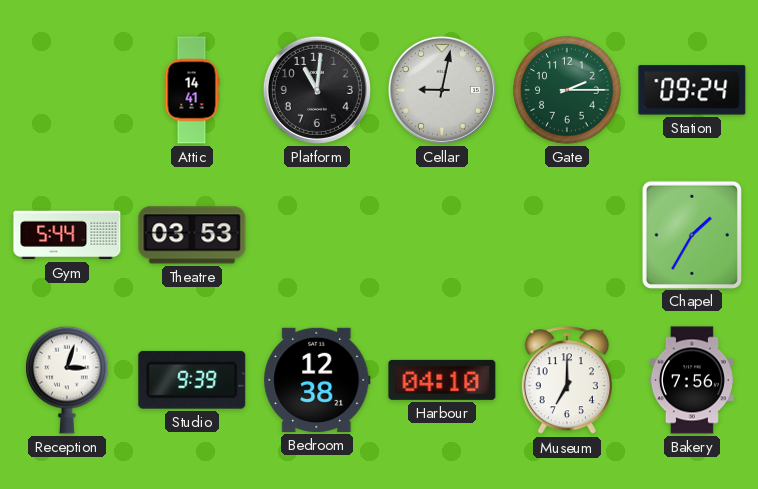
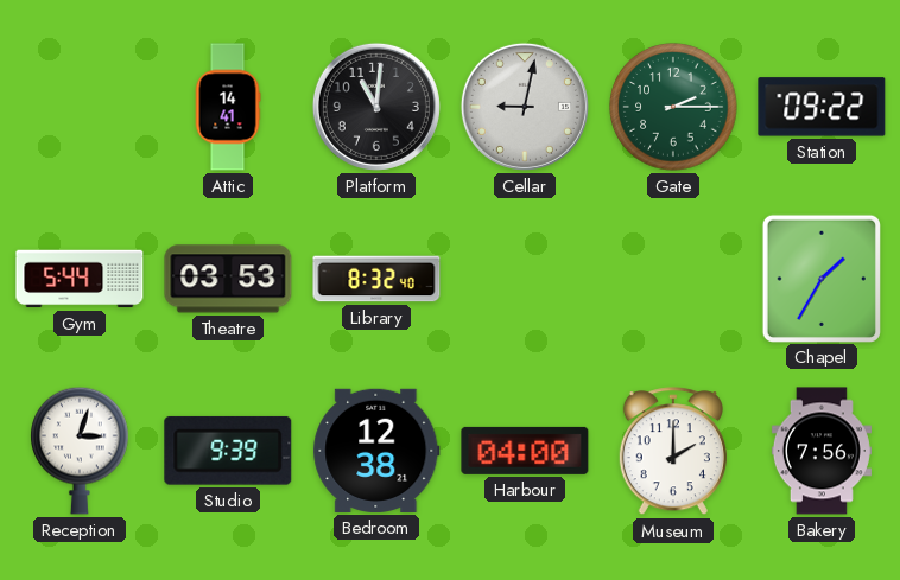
Station: 09:24 -> 09:22 (822, 107)
Library: none -> 8:32 (376, 279)
Harbour: 04:10 -> 04:00 (525, 451)
Museum: 7:00 -> 2:00 (673, 452)
